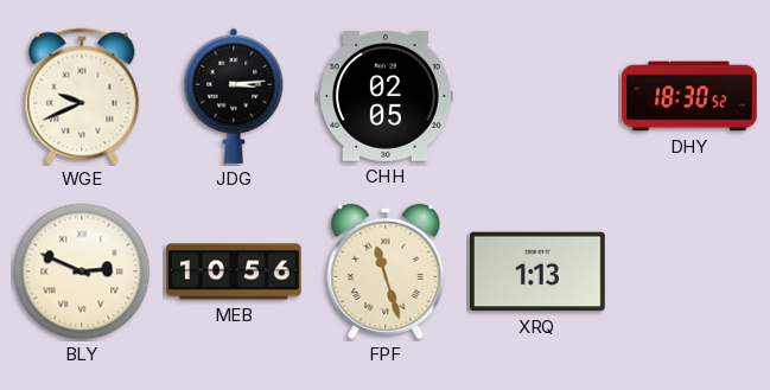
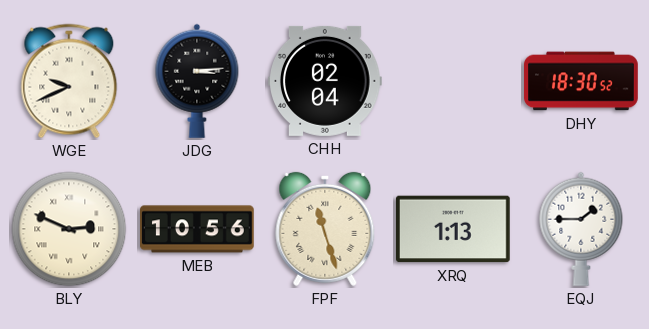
CHH: 02:05 -> 02:04 (326, 81)
EQJ: none -> 1:45 (581, 229)
